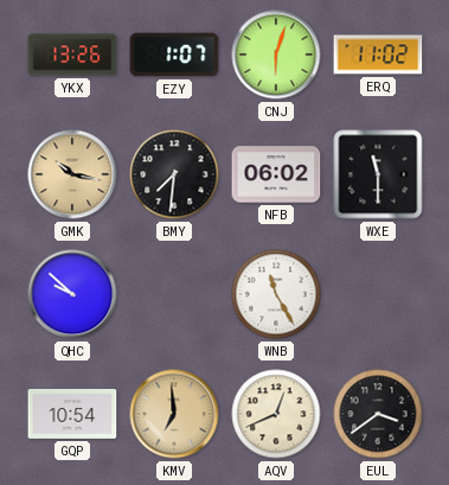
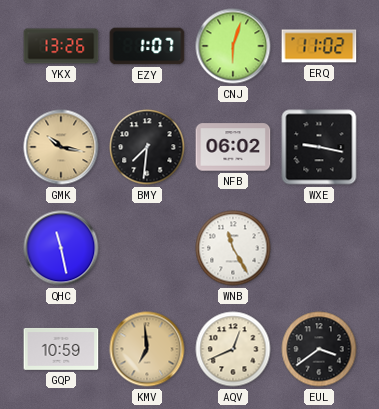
WXE: 11:30 -> 9:17 (319, 147)
QHC: 9:52 -> 11:28 (61, 248)
GQP: 10:54 -> 10:59 (61, 349)
